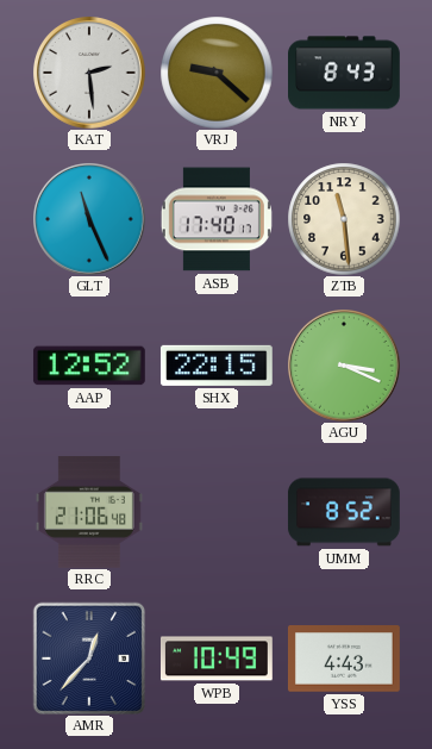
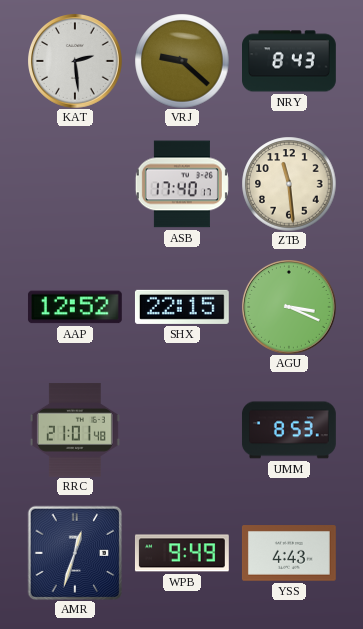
GLT: 11:26 -> none (89, 219)
RRC: 21:06 -> 21:01 (75, 430)
UMM: 8:52 -> 8:53 (289, 430)
AMR: 12:37 -> 12:33 (75, 553)
WPB: 10:49 -> 9:49 (182, 553)
